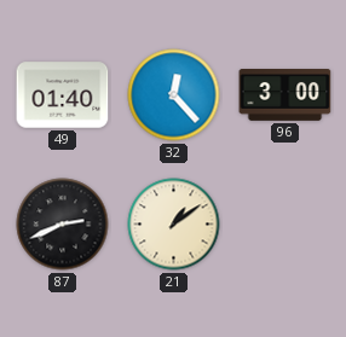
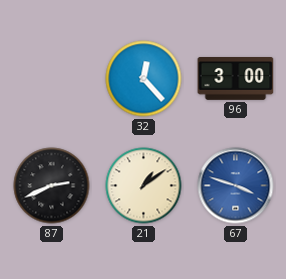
49: 01:40 -> none (63, 95)
67: none -> 3:48 (236, 186)
